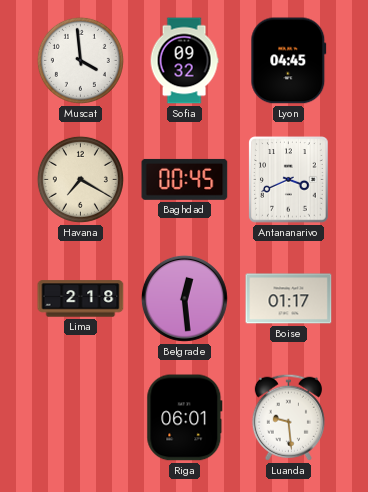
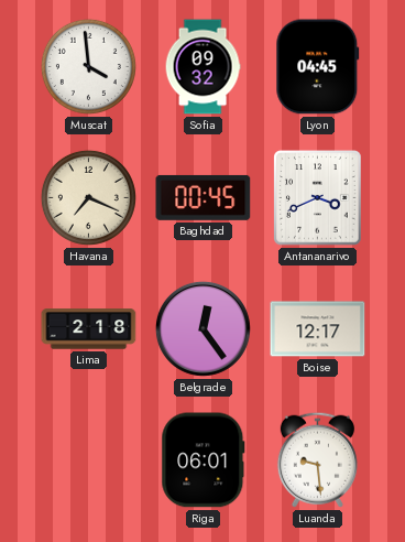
Havana: 7:20 -> 7:19 (88, 197)
Belgrade: 12:29 -> 12:24 (202, 328)
Boise: 01:17 -> 12:17 (318, 329)
